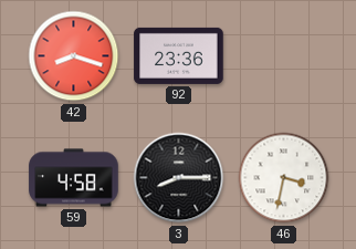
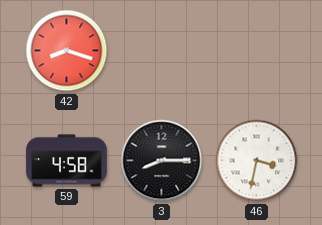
92: 23:36 -> none (179, 55)
